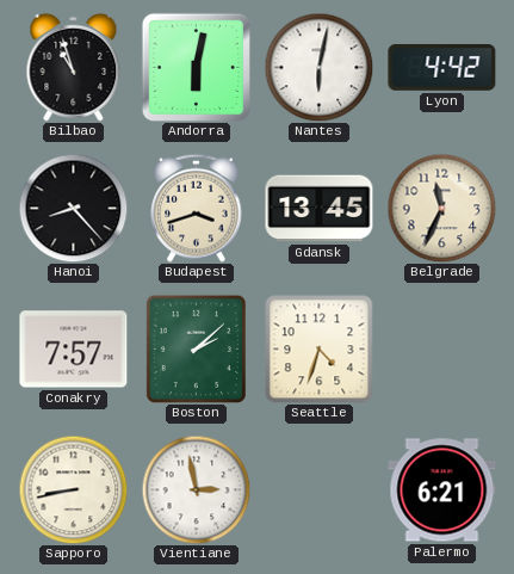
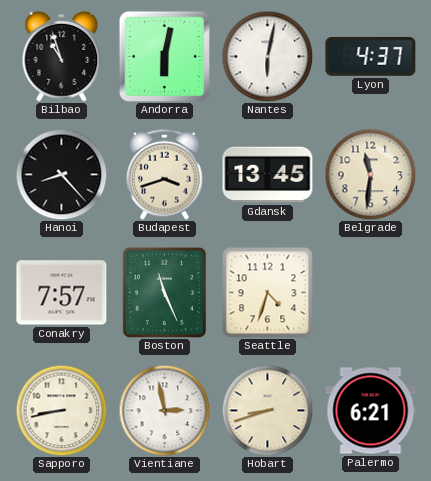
Lyon: 4:42 -> 4:37 (371, 56)
Belgrade: 11:34 -> 11:31 (370, 174)
Boston: 2:08 -> 11:26 (164, 292)
Hobart: none -> 8:42 (267, 410)
